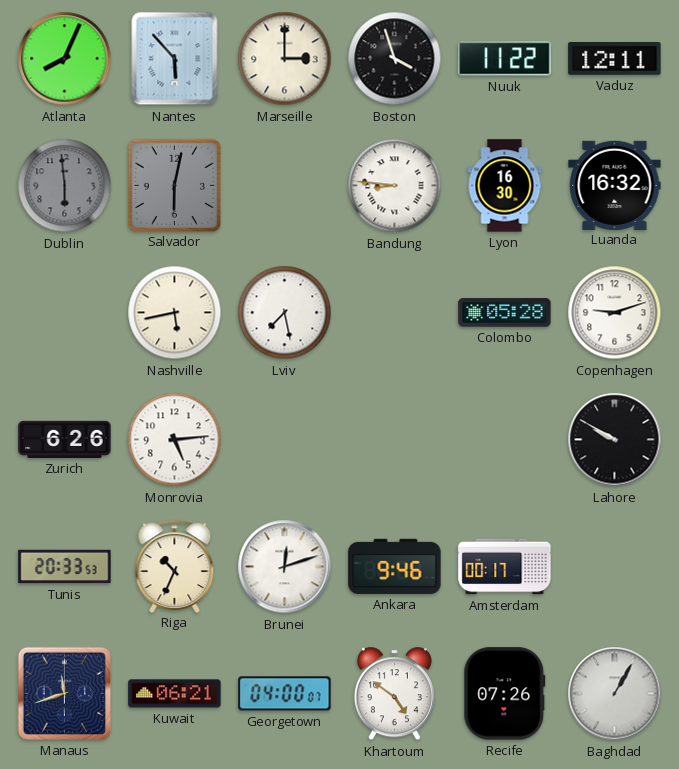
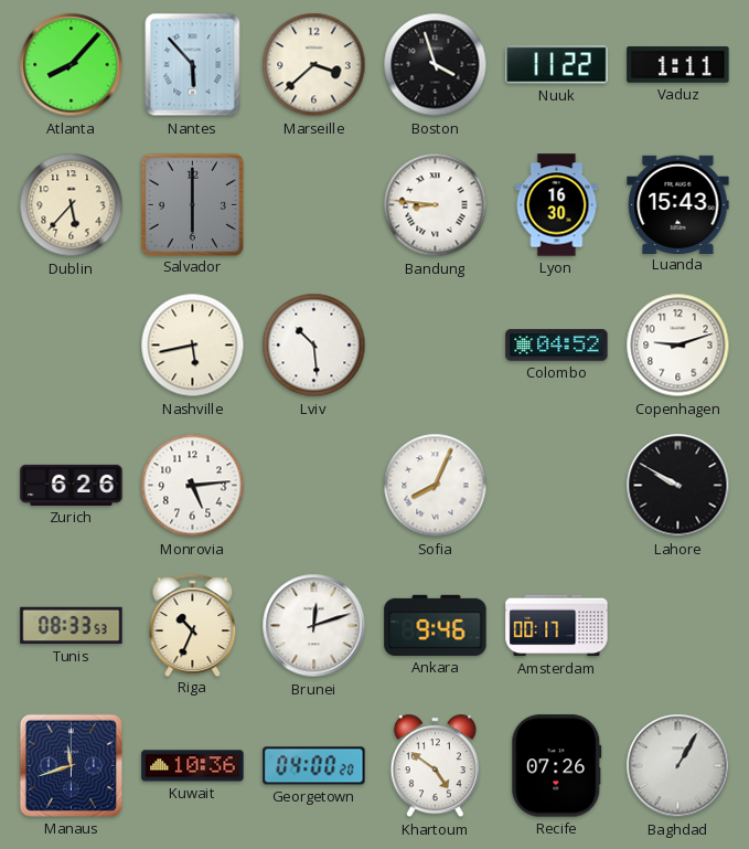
Atlanta: 8:04 -> 8:07 (72, 65)
Marseille: 3:00 -> 3:38 (314, 65)
Vaduz: 12:11 -> 1:11 (678, 65)
Dublin: 5:59 -> 5:37 (72, 205)
Dublin dial: grey -> cream (72, 205)
Salvador: 6:02 -> 6:00 (192, 204)
Luanda: 16:32 -> 15:43 (678, 204)
Lviv: 7:28 -> 10:29 (314, 346)
Colombo: 05:28 -> 04:52 (557, 346)
Sofia: none -> 8:04 (436, 486)
Tunis: 20:33 -> 08:33 (72, 626)
Kuwait: 06:21 -> 10:36 (193, 766)
Georgetown: 04:00:07 -> 04:00:20 (314, 766)
